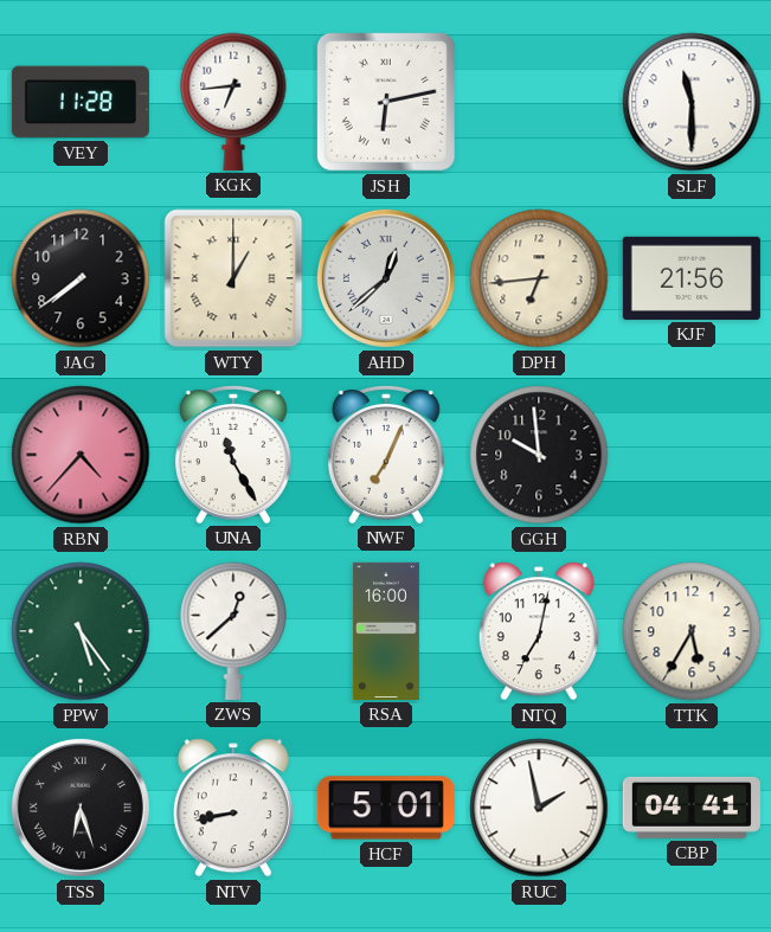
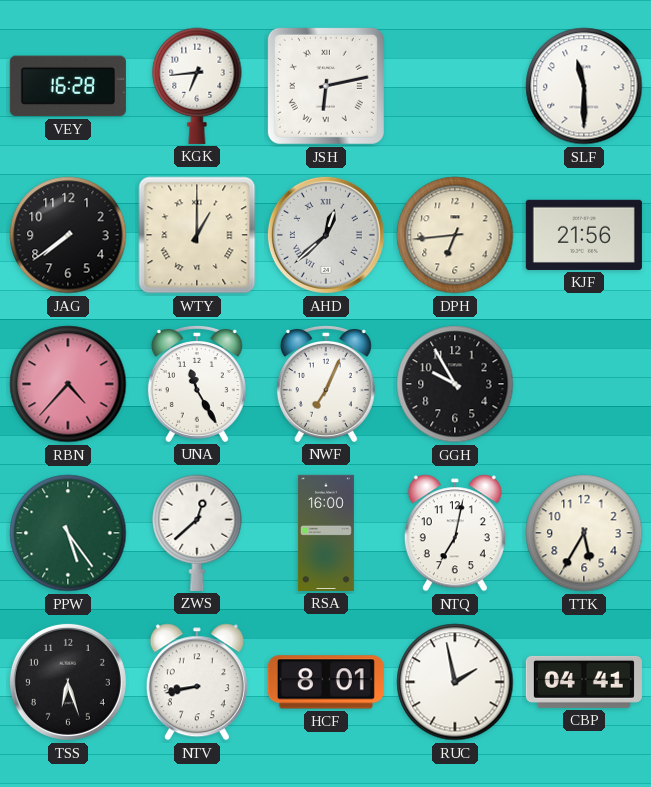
VEY: 11:28 -> 16:28 (68, 86)
GGH: 9:59 -> 9:55 (455, 384)
TSS numerals: Roman -> Arabic (68, 682)
HCF: 5:01 -> 8:01 (326, 682)
